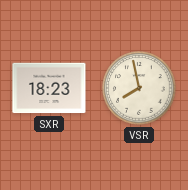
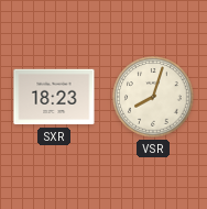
VSR: 7:58 -> 8:03 (153, 97)
